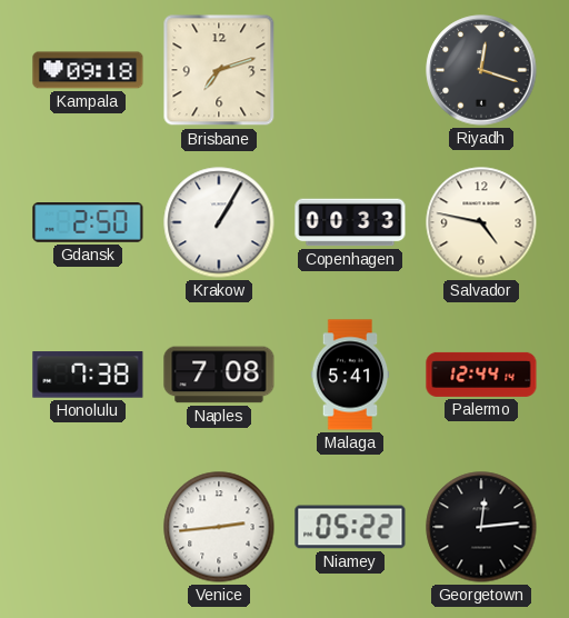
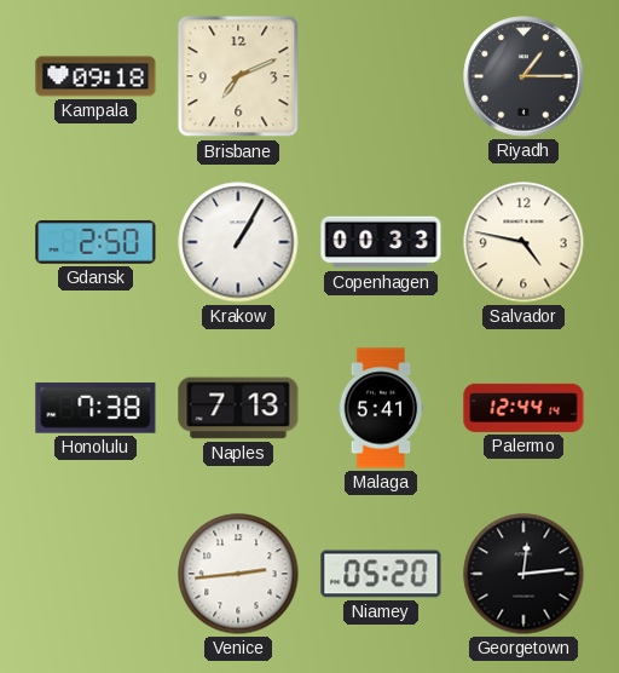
Brisbane: 7:12 -> 7:11 (238, 76)
Riyadh: 12:18 -> 1:15 (523, 76)
Naples: 7:08 -> 7:13 (238, 408)
Niamey: 05:22 -> 05:20 (381, 574)
